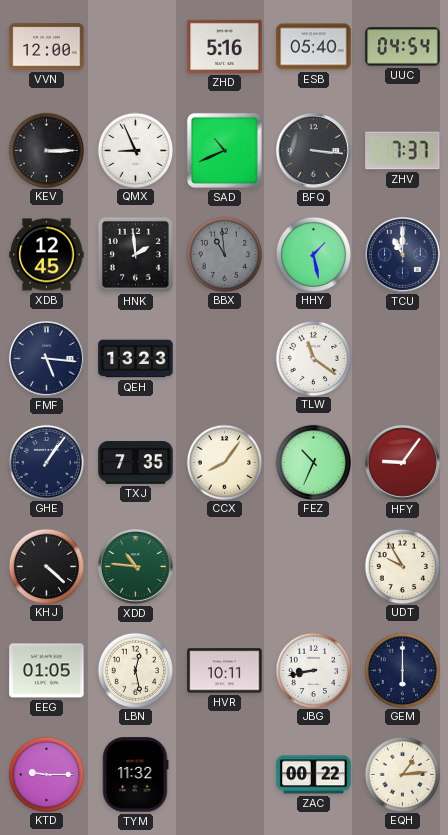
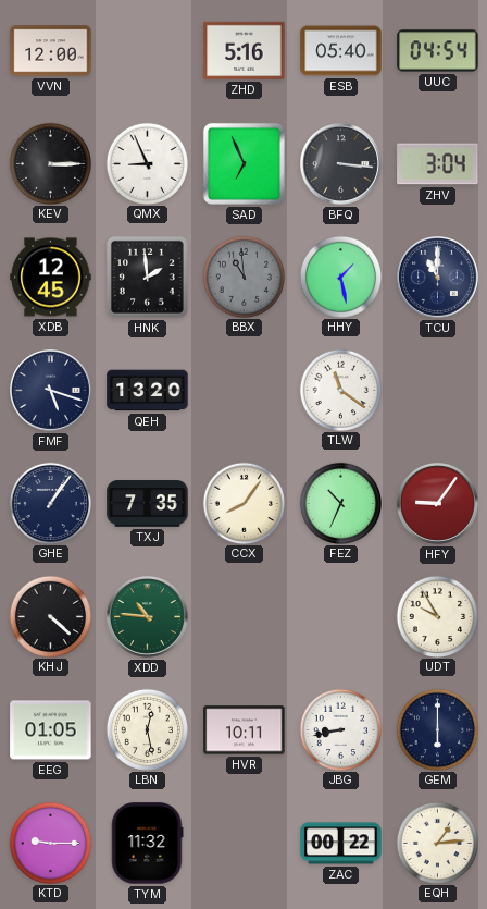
SAD: 10:41 -> 6:56 (243, 163)
ZHV: 7:37 -> 3:04 (438, 164)
FMF: 5:16 -> 5:18 (51, 391)
QEH: 13:23 -> 13:20 (148, 391)
